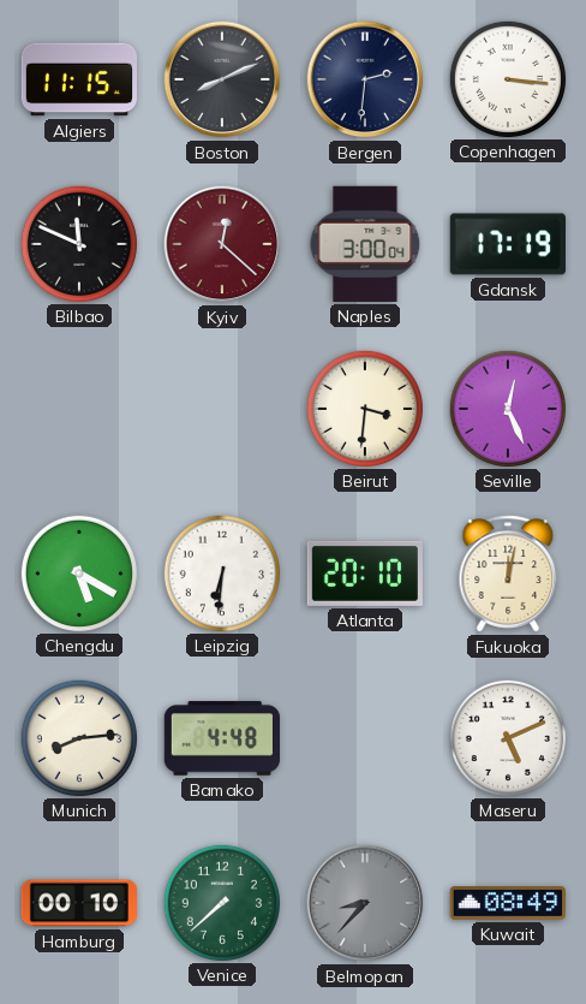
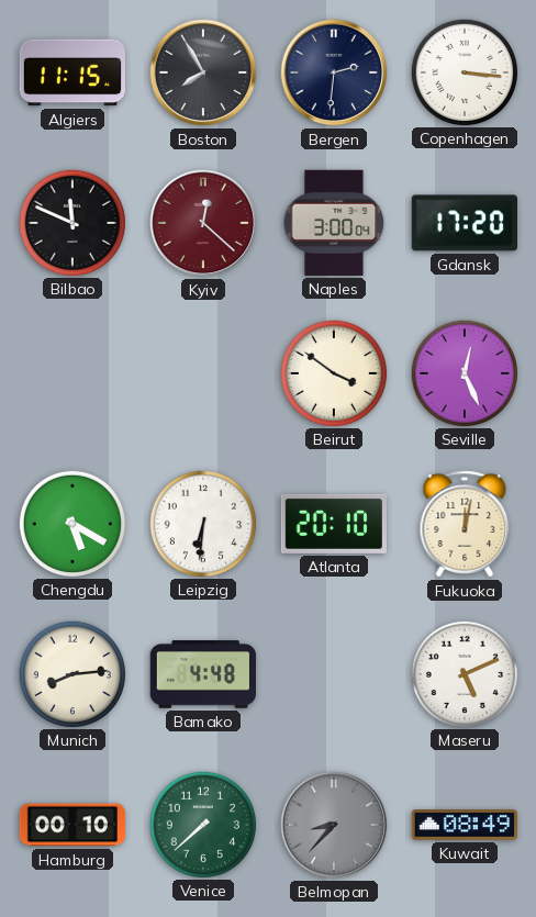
Boston: 8:11 -> 7:55 (203, 72)
Gdansk: 17:19 -> 17:20 (464, 223)
Beirut: 3:31 -> 3:51 (333, 372)
